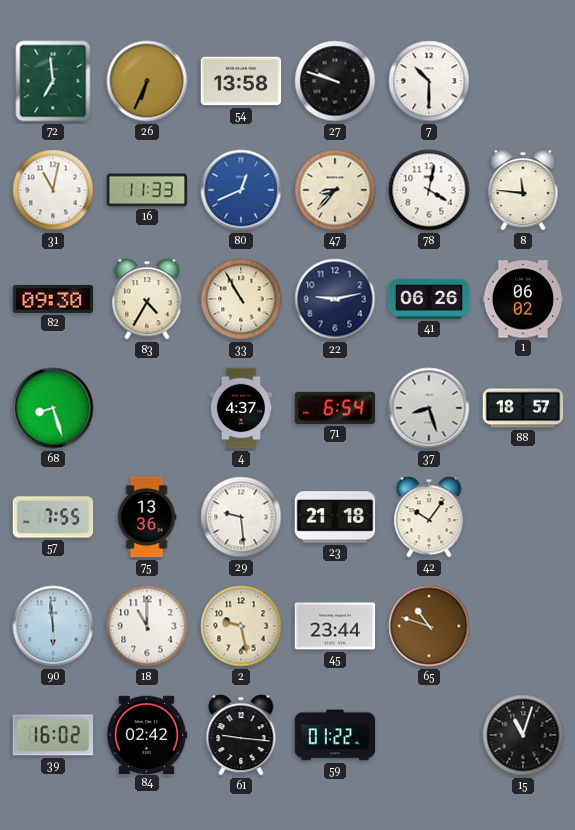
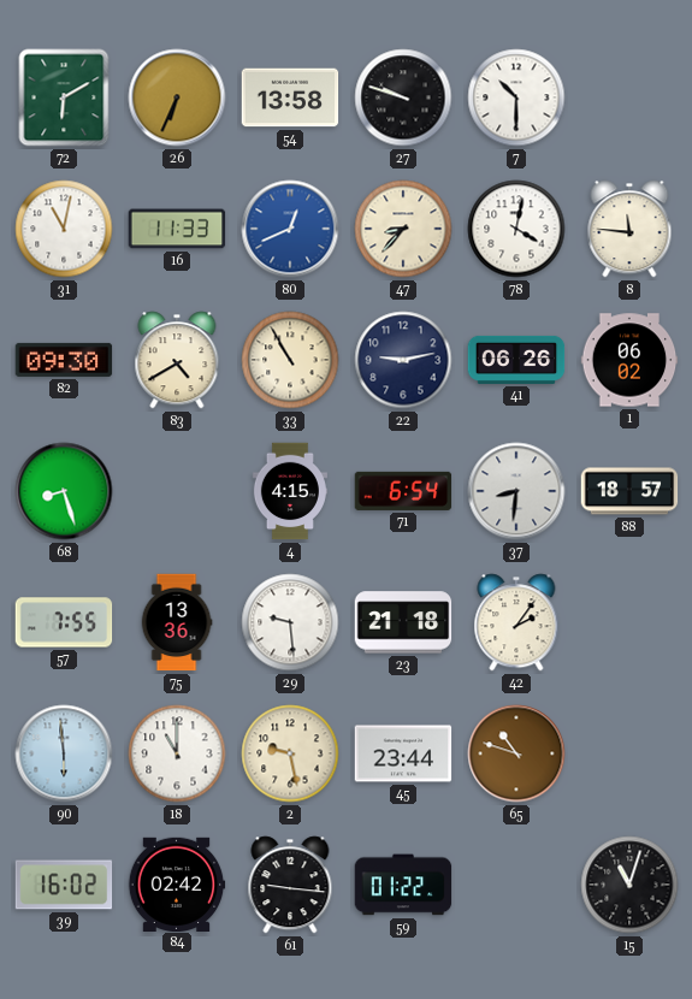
72: 6:59 -> 6:10 (64, 97)
83: 4:35 -> 4:40 (177, 360)
4: 4:37 -> 4:15 (290, 491)
37: 8:27 -> 8:31 (516, 491)
42: 10:06 -> 2:06 (516, 622)
